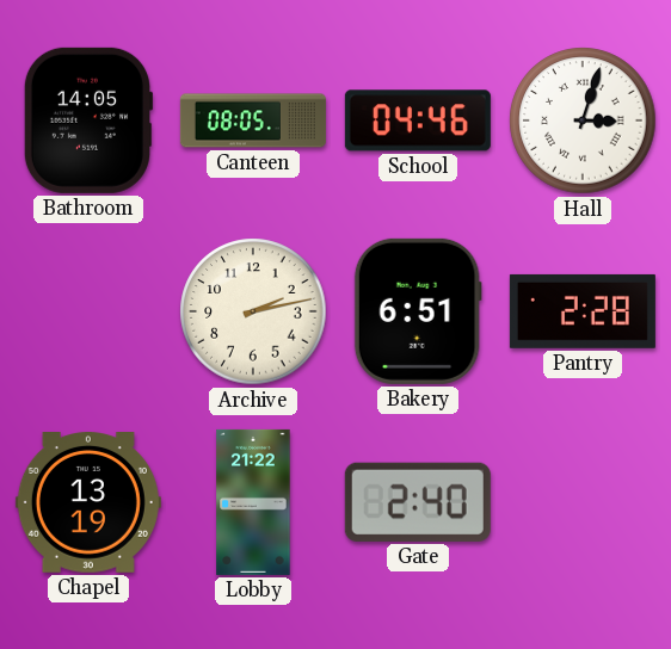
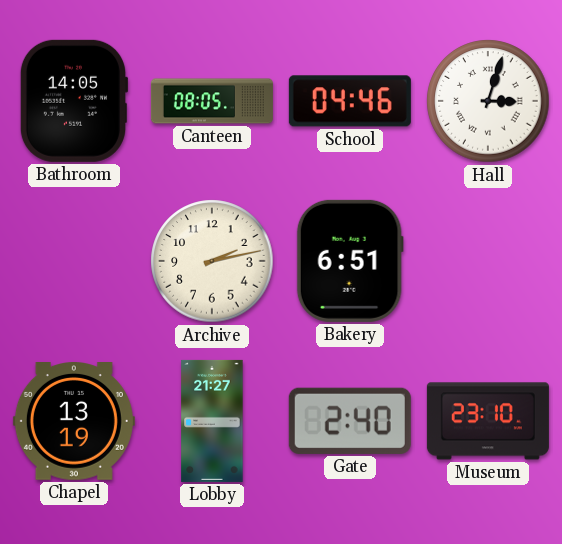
Pantry: 2:28 -> none (583, 311)
Lobby: 21:22 -> 21:27 (212, 421)
Museum: none -> 23:10 (488, 421)
